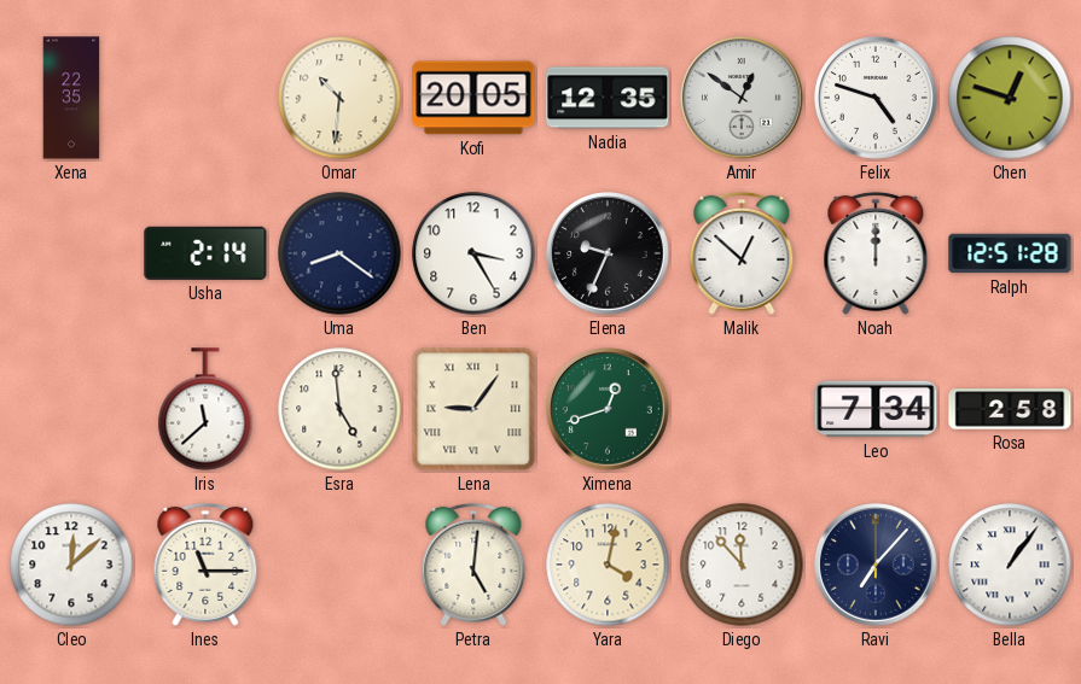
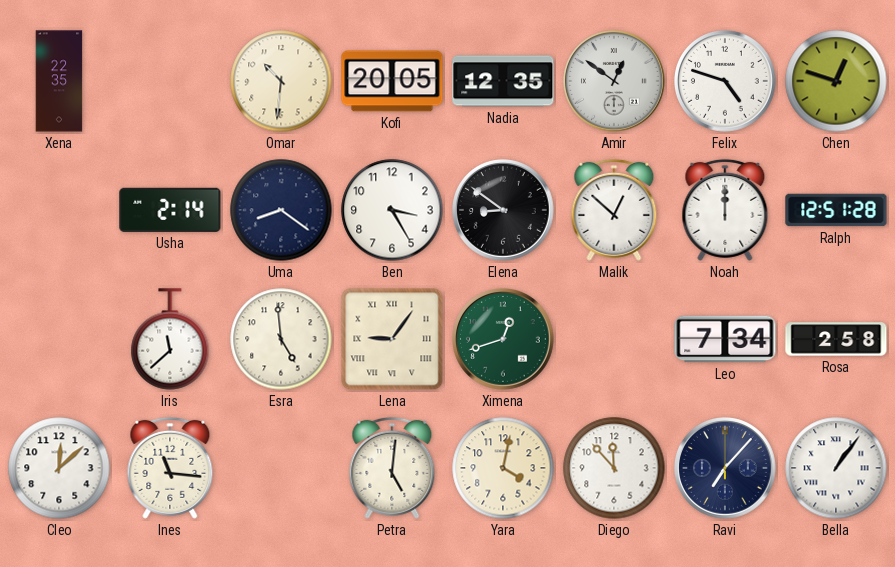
Elena: 9:34 -> 8:51 (504, 211)
Ines: 11:15 -> 11:16 (170, 468)
